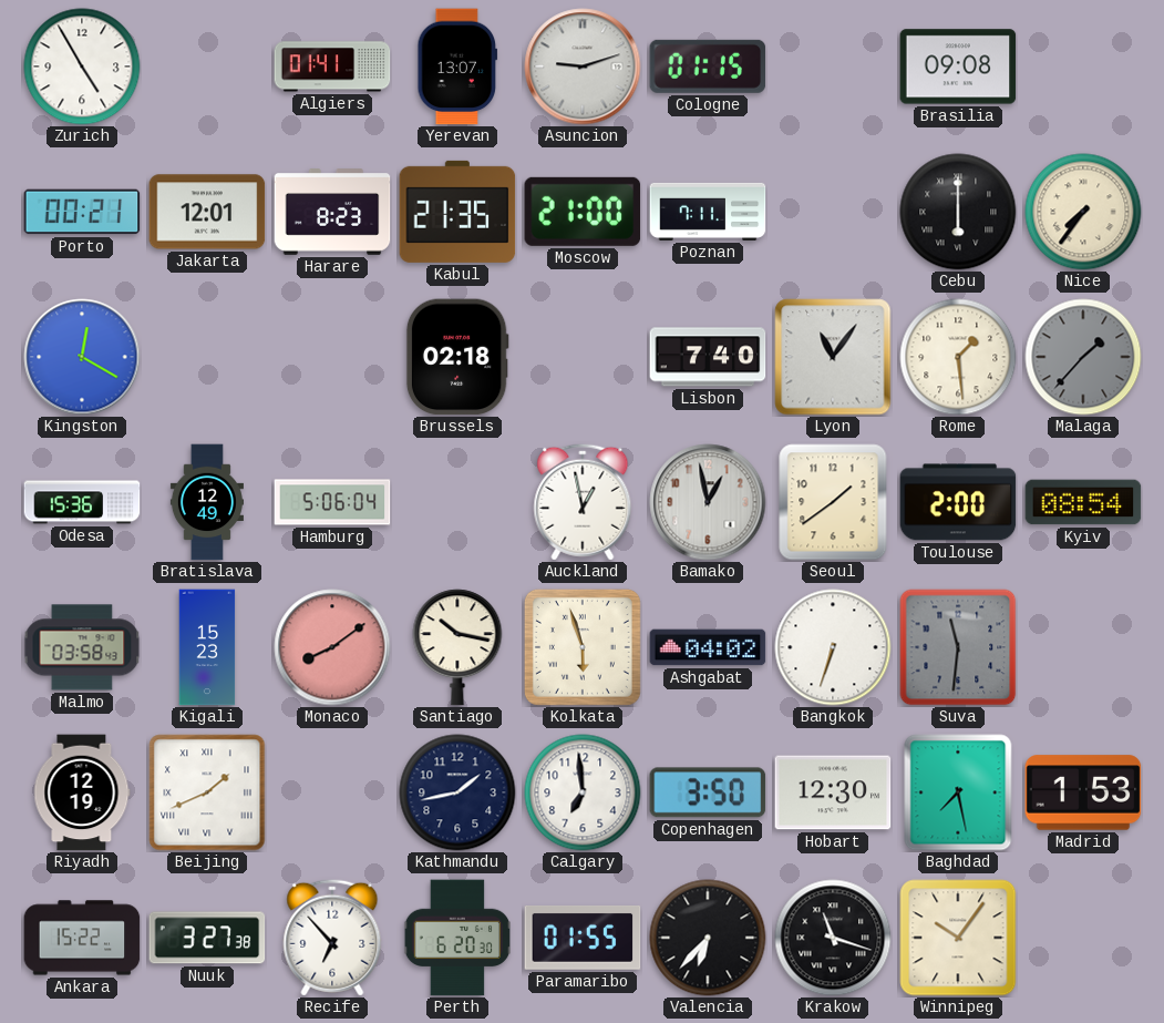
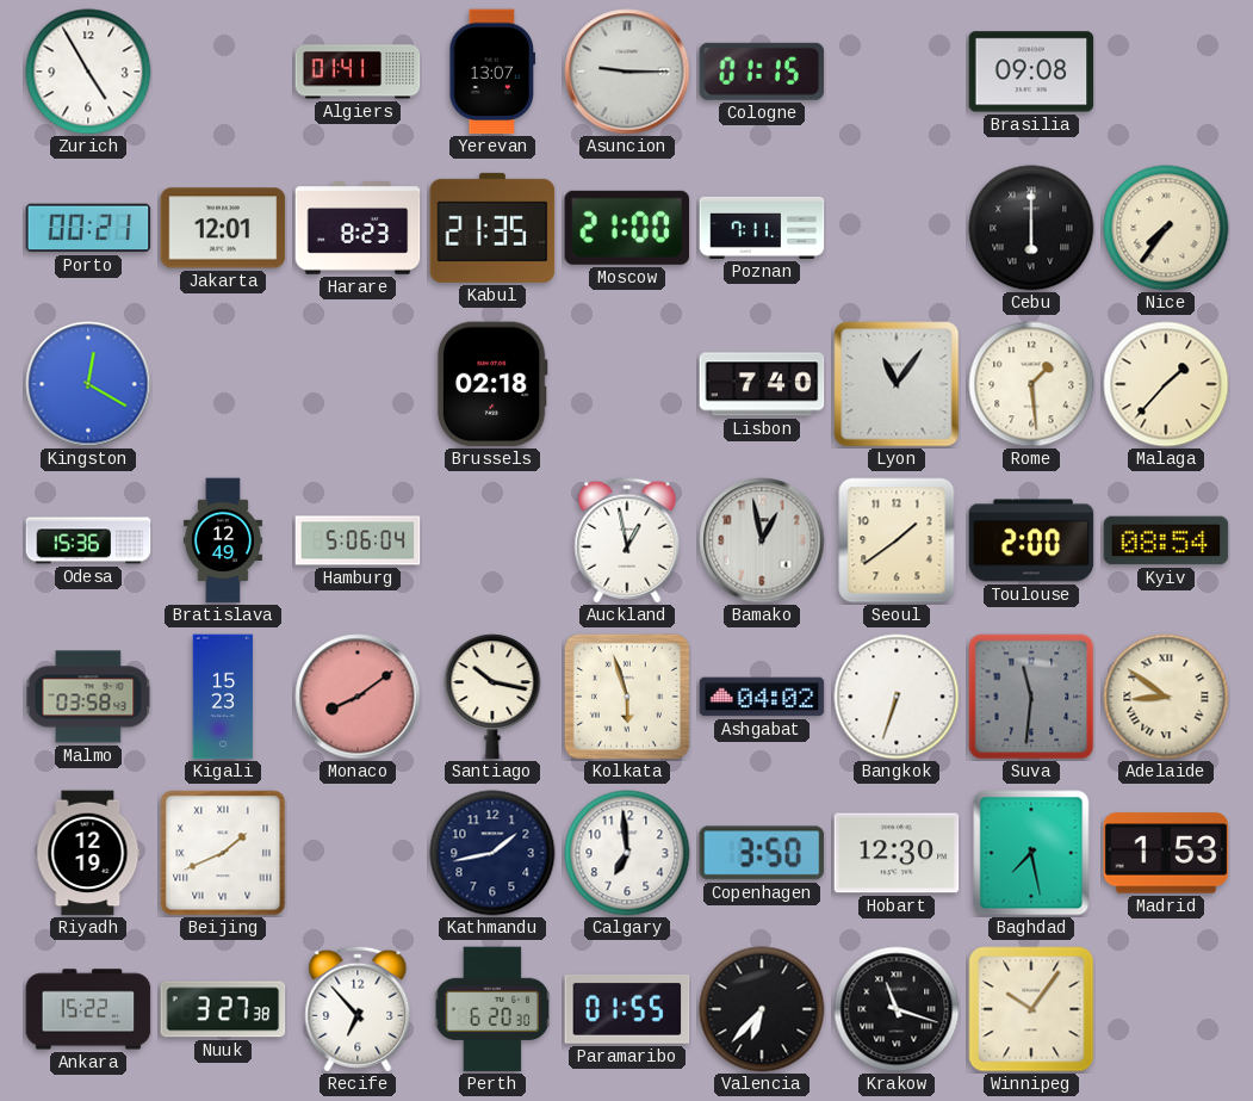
Asuncion: 9:12 -> 9:15 (627, 72)
Malaga dial: grey -> cream (1166, 384)
Adelaide: none -> 8:51 (1166, 697)
